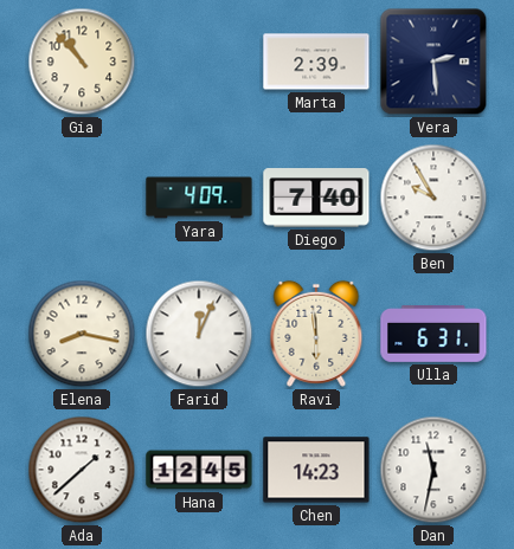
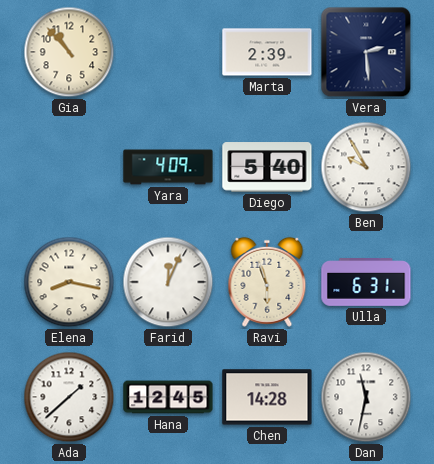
Diego: 7:40 -> 5:40 (267, 167)
Ravi: 5:59 -> 5:57 (267, 282)
Chen: 14:23 -> 14:28 (267, 397)
